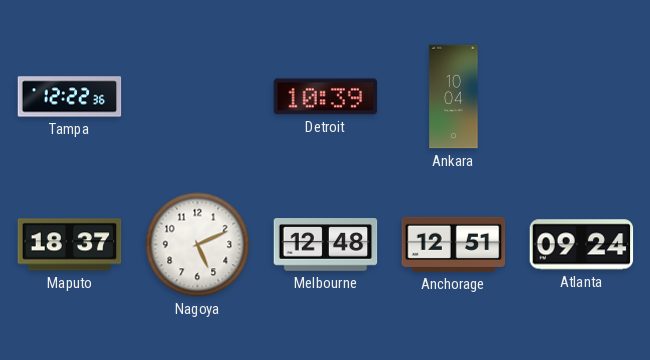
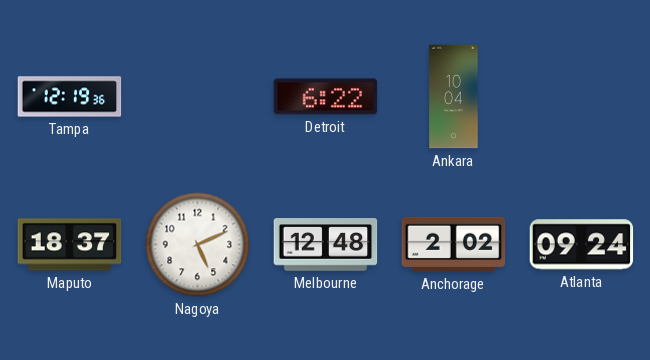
Tampa: 12:22 -> 12:19 (70, 97)
Detroit: 10:39 -> 6:22 (326, 97)
Anchorage: 12:51 -> 2:02 (454, 244)
